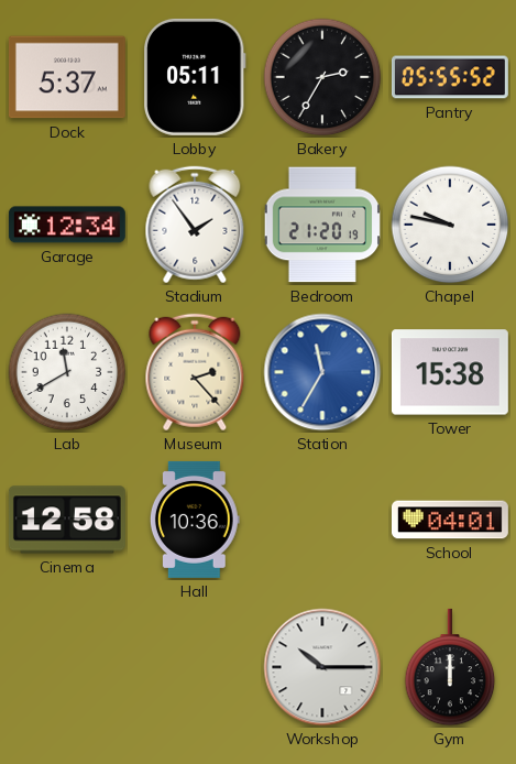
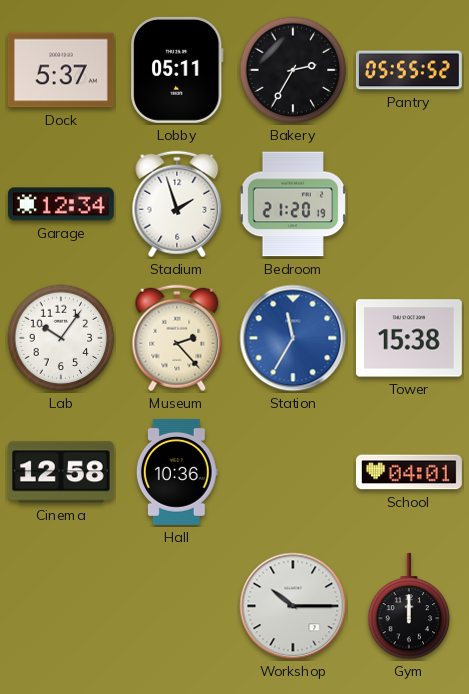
Stadium: 1:54 -> 1:57 (177, 204)
Chapel: 9:47 -> none (450, 225)
Lab: 11:40 -> 10:06 (61, 338)
